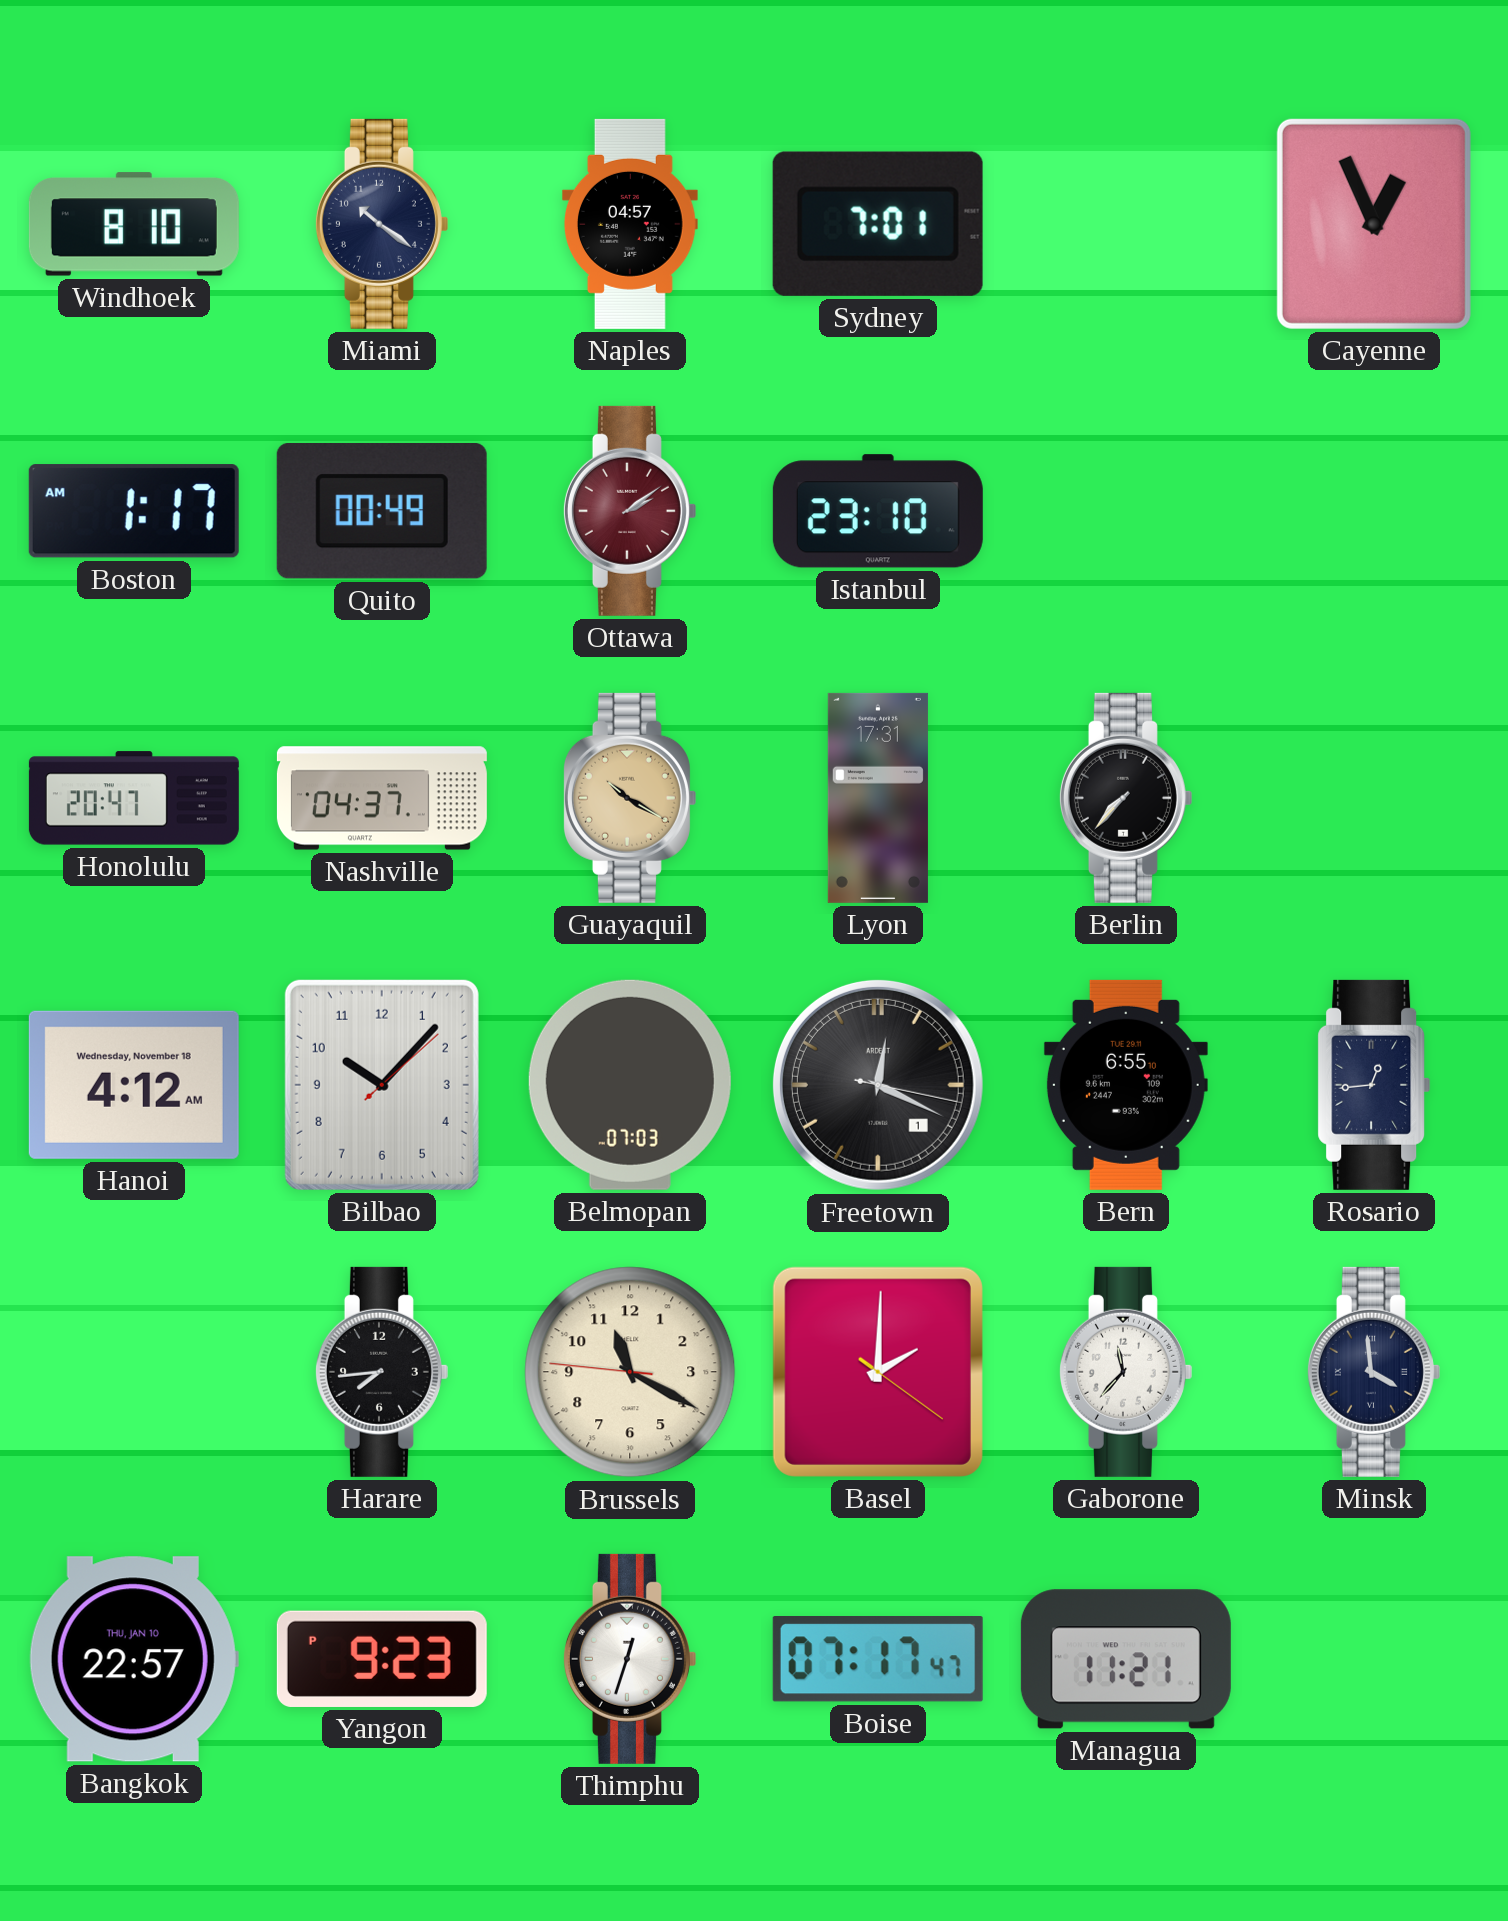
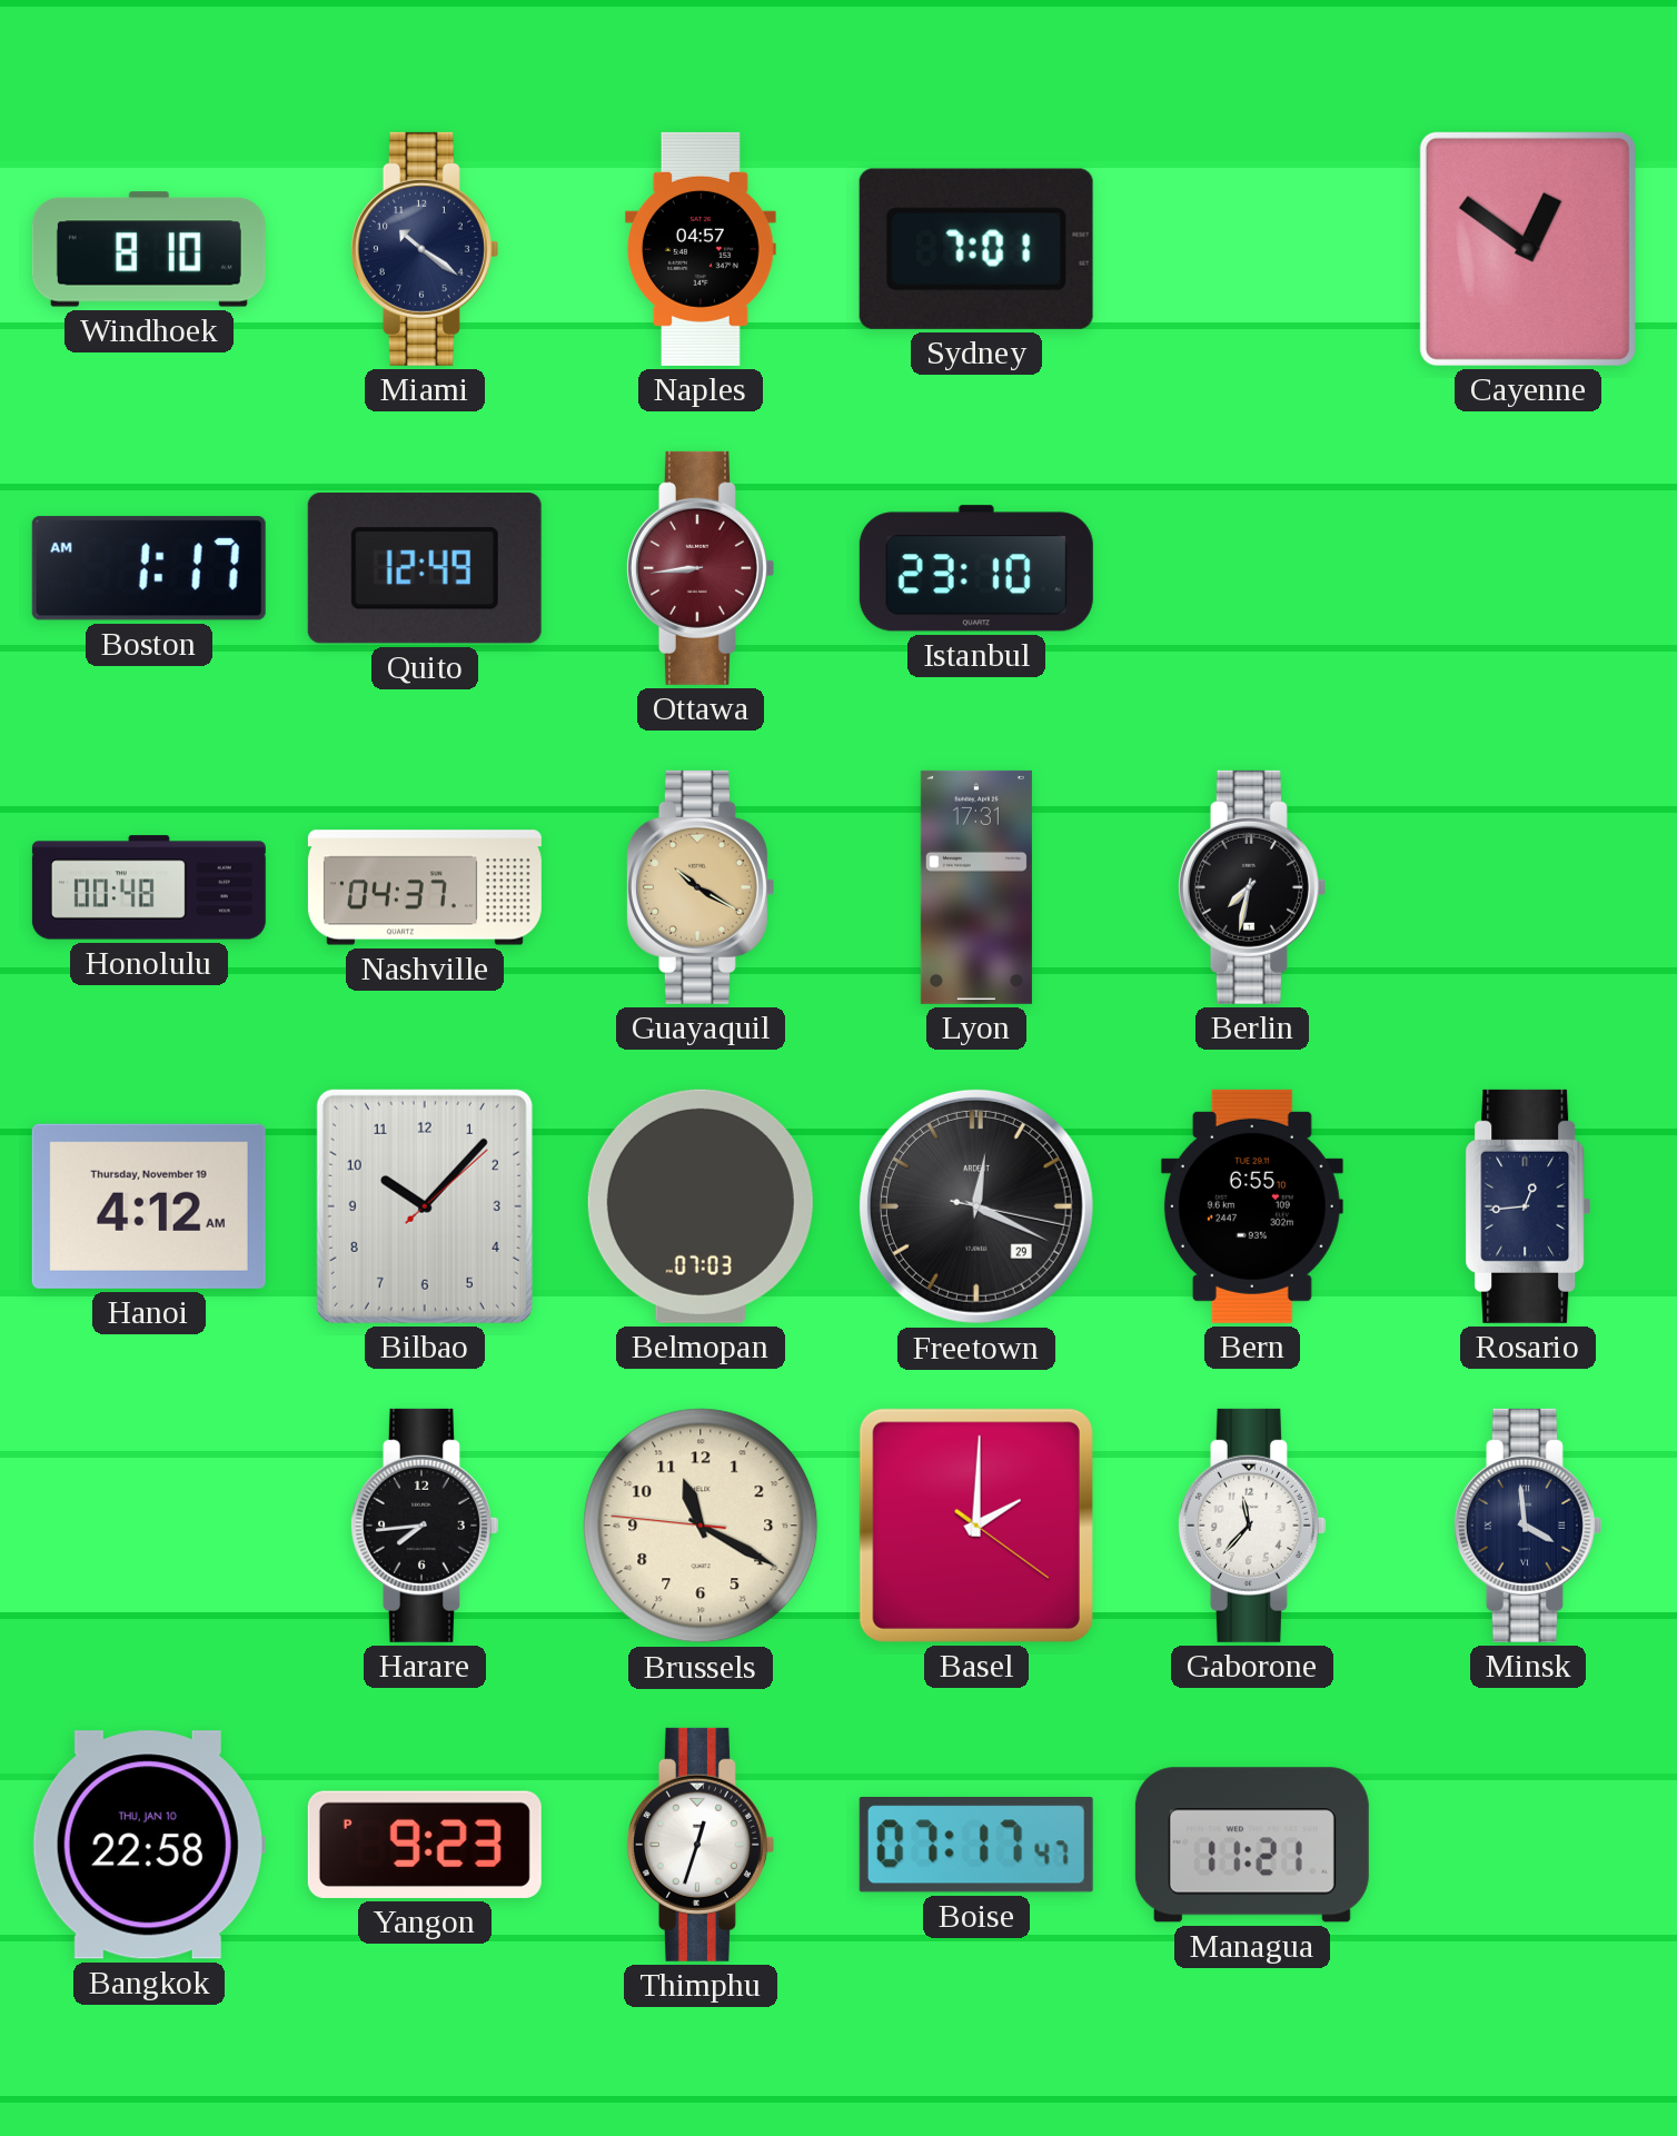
Cayenne: 12:56 -> 12:51 (1528, 249)
Quito: 00:49 -> 12:49 (425, 569)
Ottawa: 2:09 -> 8:44 (699, 568)
Honolulu: 20:47 -> 00:48 (149, 887)
Berlin: 7:37 -> 7:32 (1251, 887)
Hanoi date: Wednesday, November 18 -> Thursday, November 19 (149, 1206)
Freetown date: 1 -> 29 (976, 1206)
Bangkok: 22:57 -> 22:58 (149, 1845)
